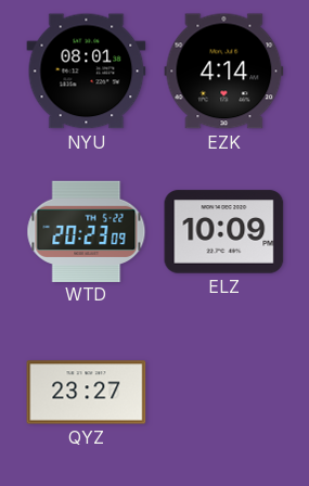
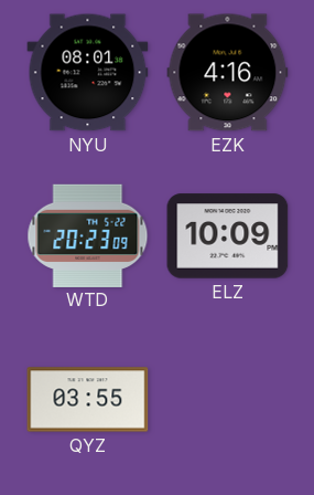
EZK: 4:14 -> 4:16 (228, 73)
QYZ: 23:27 -> 03:55 (88, 400)
